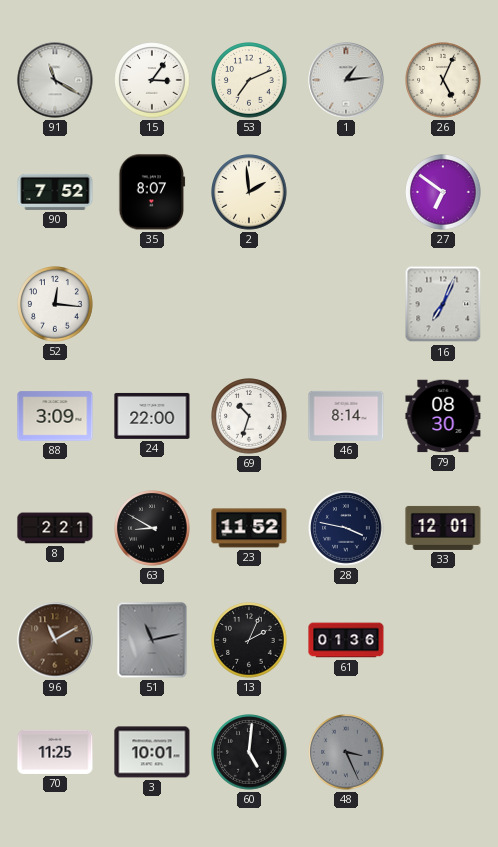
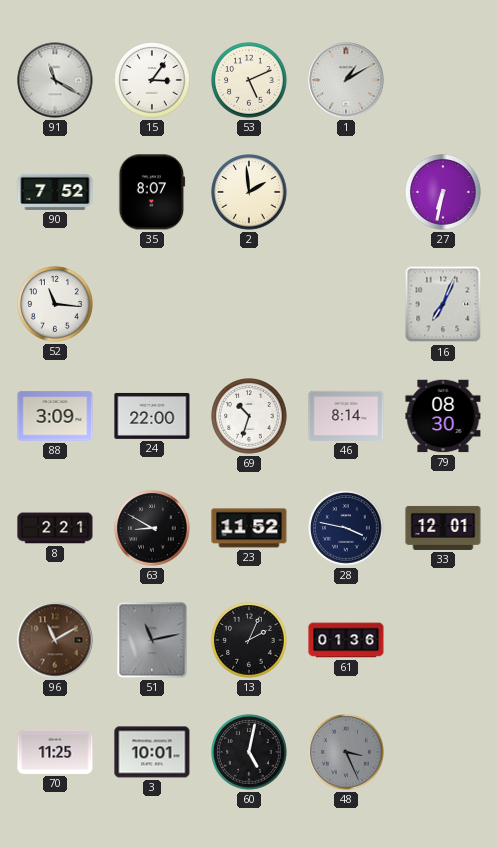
53: 7:11 -> 5:11 (249, 80)
1: 1:14 -> 1:10 (346, 80)
26: 5:04 -> none (443, 80)
27: 6:51 -> 6:32 (443, 192)
52: 12:16 -> 11:16 (55, 304)
60: 5:01 -> 5:02 (249, 752)
